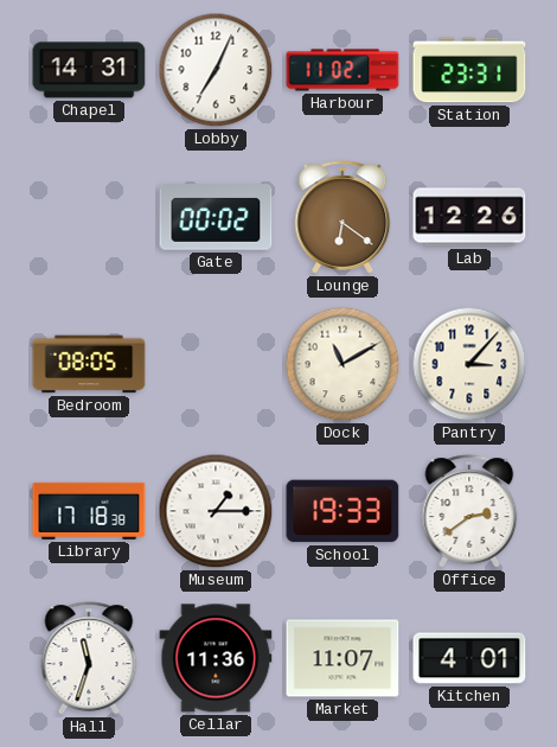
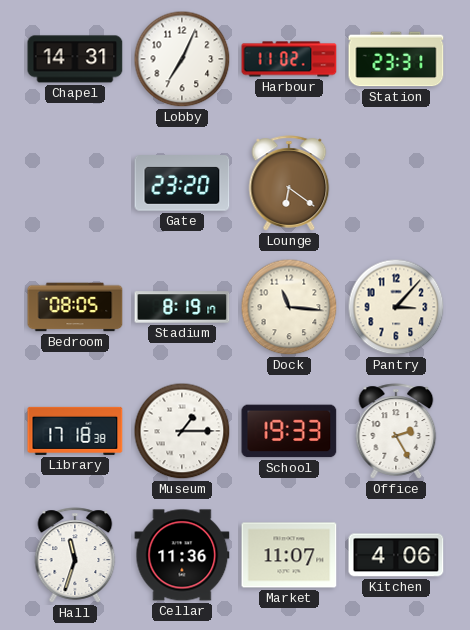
Gate: 00:02 -> 23:20 (182, 183)
Lab: 12:26 -> none (469, 217)
Stadium: none -> 8:19 (182, 307)
Dock: 11:10 -> 11:16 (289, 307)
Office: 2:39 -> 2:25 (396, 431)
Kitchen: 4:01 -> 4:06 (396, 555)
